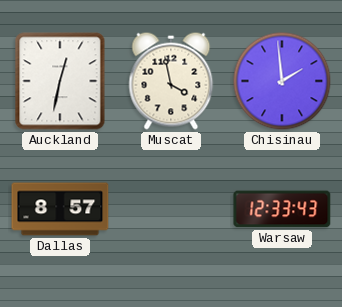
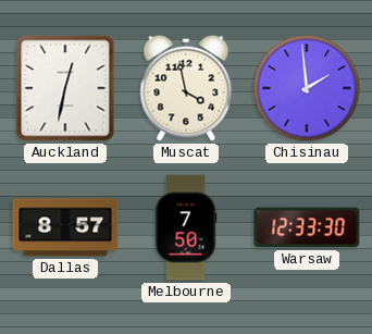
Melbourne: none -> 7:50 (186, 227)
Warsaw: 12:33:43 -> 12:33:30 (307, 227)
